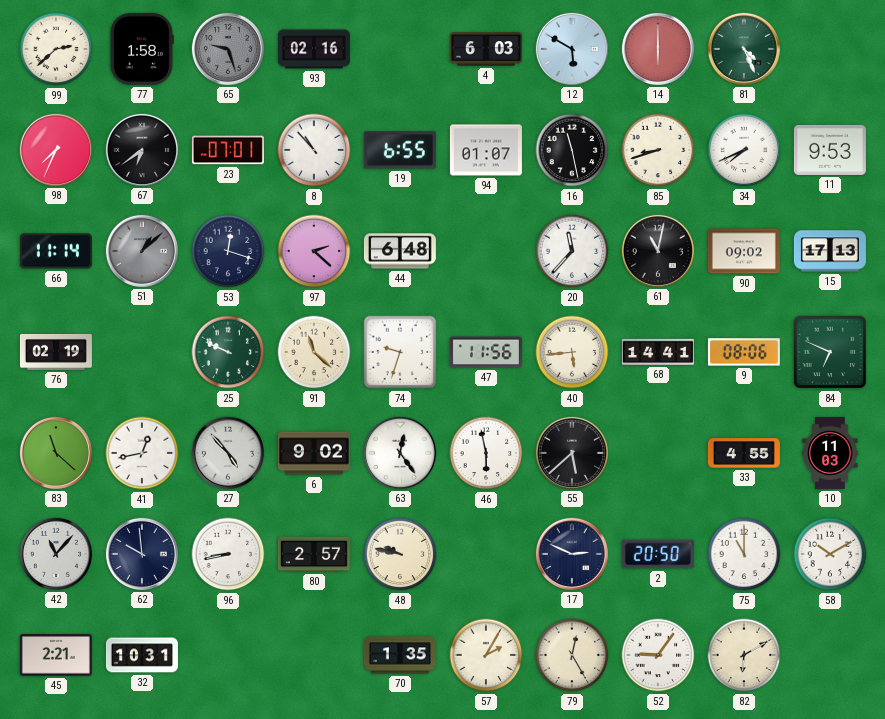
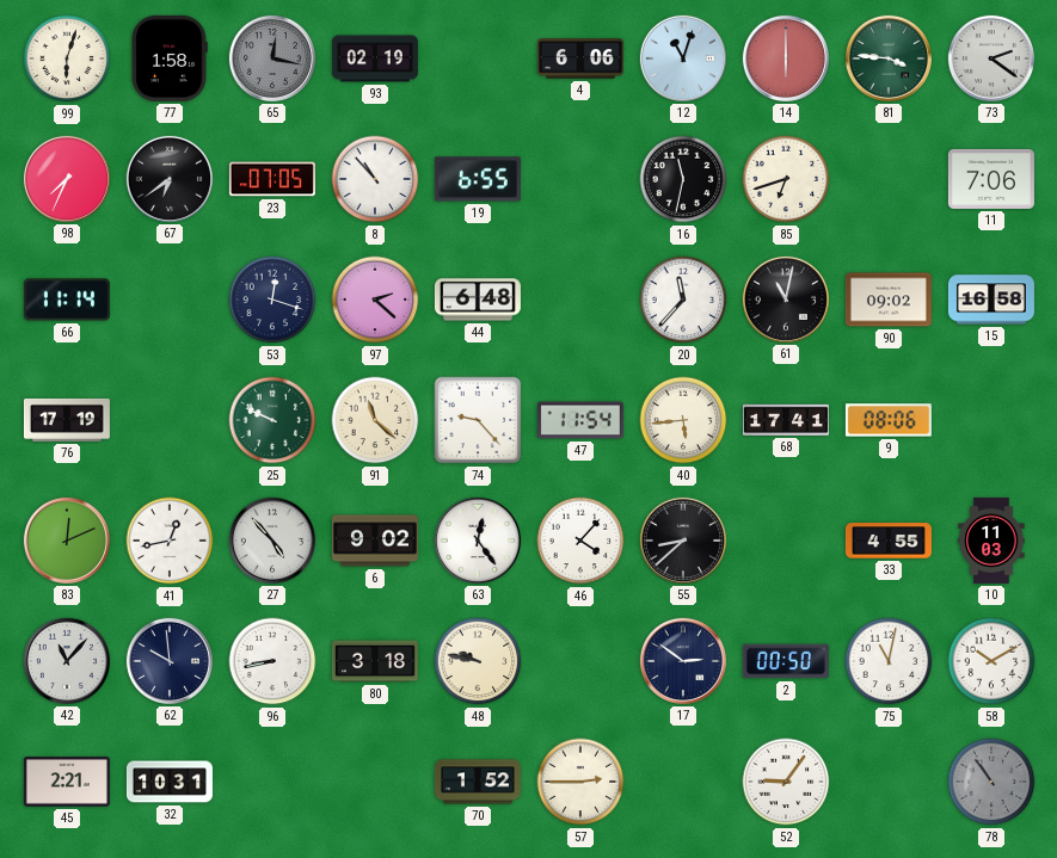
99: 2:38 -> 6:03 (67, 58)
65: 9:27 -> 12:17 (272, 58)
93: 02:16 -> 02:19 (375, 58)
4: 6:03 -> 6:06 (580, 58)
12: 5:50 -> 11:03 (683, 58)
81: 4:26 -> 3:46 (889, 58)
73: none -> 2:21 (991, 58)
23: 07:01 -> 07:05 (272, 179)
94: 01:07 -> none (486, 150)
16: 11:28 -> 11:32 (683, 179)
85: 8:42 -> 6:42 (786, 179)
34: 7:41 -> none (744, 150)
11: 9:53 -> 7:06 (991, 179)
51: 1:08 -> none (142, 251)
15: 17:13 -> 16:58 (991, 300)
76: 02:19 -> 17:19 (67, 420)
74: 9:33 -> 9:23 (478, 420)
47: 11:56 -> 11:54 (580, 420)
68: 14:41 -> 17:41 (786, 420)
84: 6:49 -> none (830, 352)
83: 11:22 -> 12:11 (67, 541)
46: 5:58 -> 4:07 (580, 541)
55: 5:38 -> 8:38 (683, 541)
80: 2:57 -> 3:18 (375, 661)
17: 2:49 -> 2:51 (683, 661)
2: 20:50 -> 00:50 (786, 661)
75: 11:00 -> 11:02 (889, 661)
70: 1:35 -> 1:52 (478, 782)
57: 2:05 -> 2:45 (580, 782)
79: 12:25 -> none (572, 655)
82: 6:10 -> none (744, 655)
78: none -> 10:54 (991, 782)
